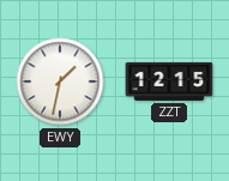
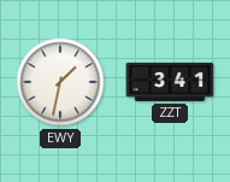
ZZT: 12:15 -> 3:41 (170, 82)
